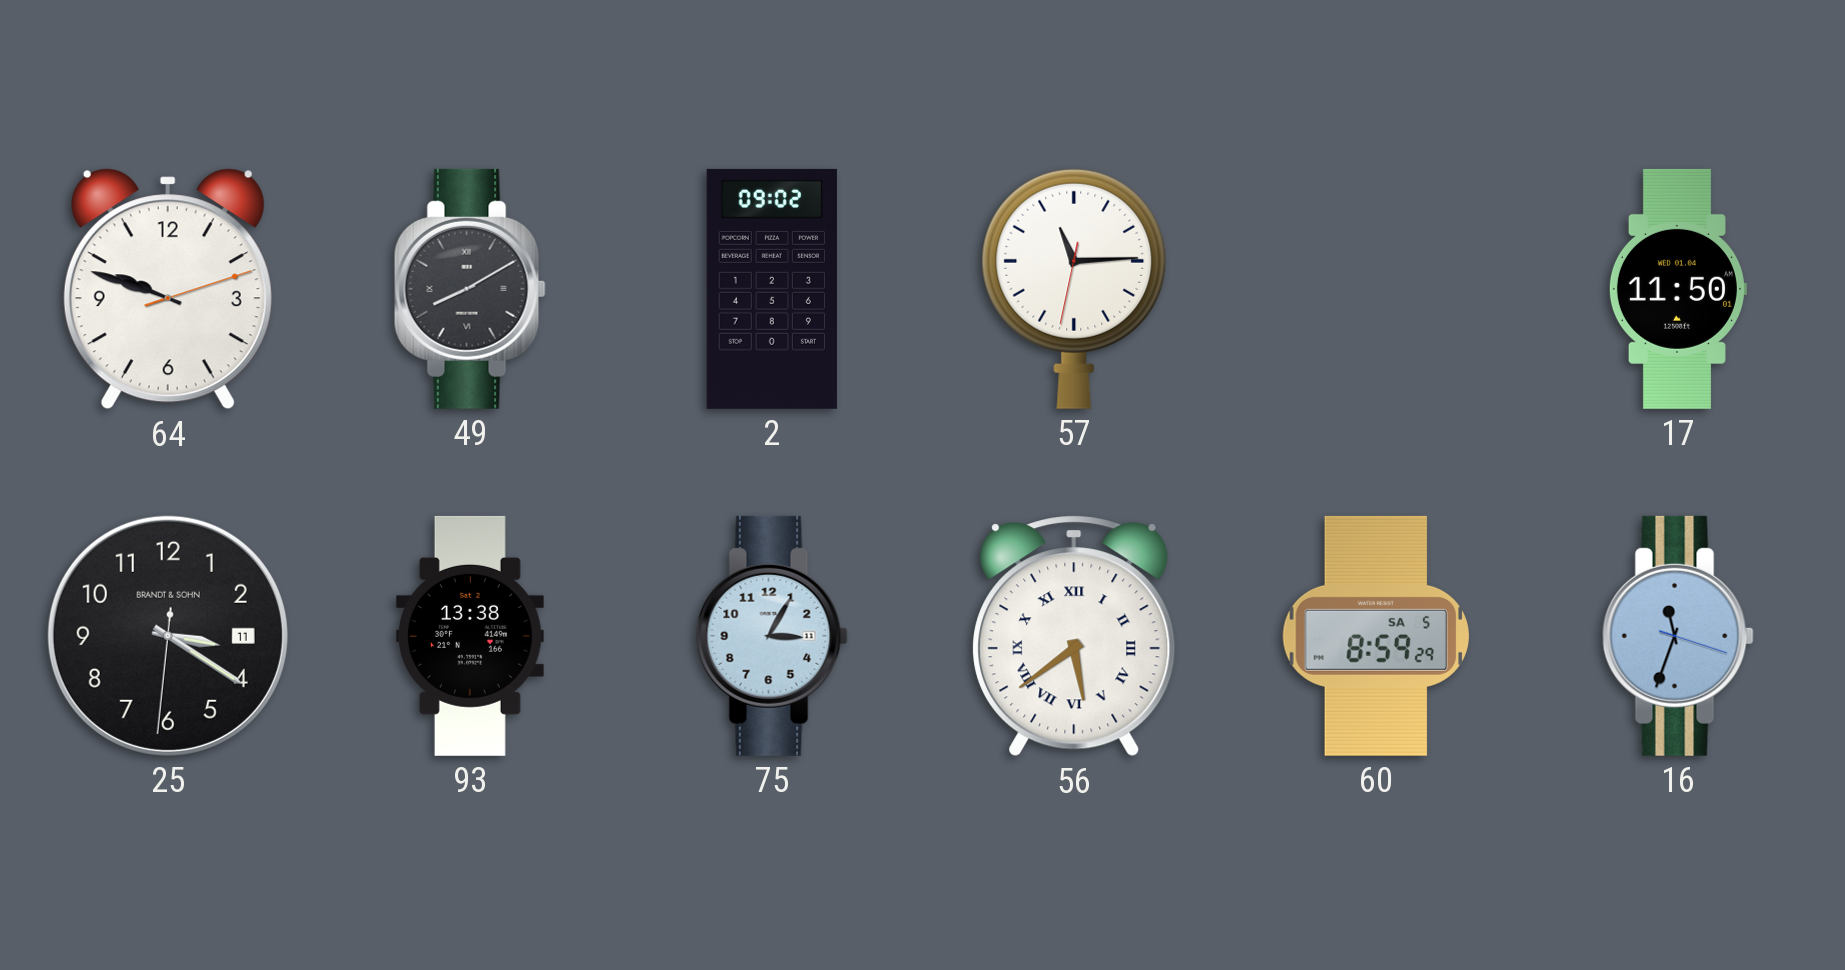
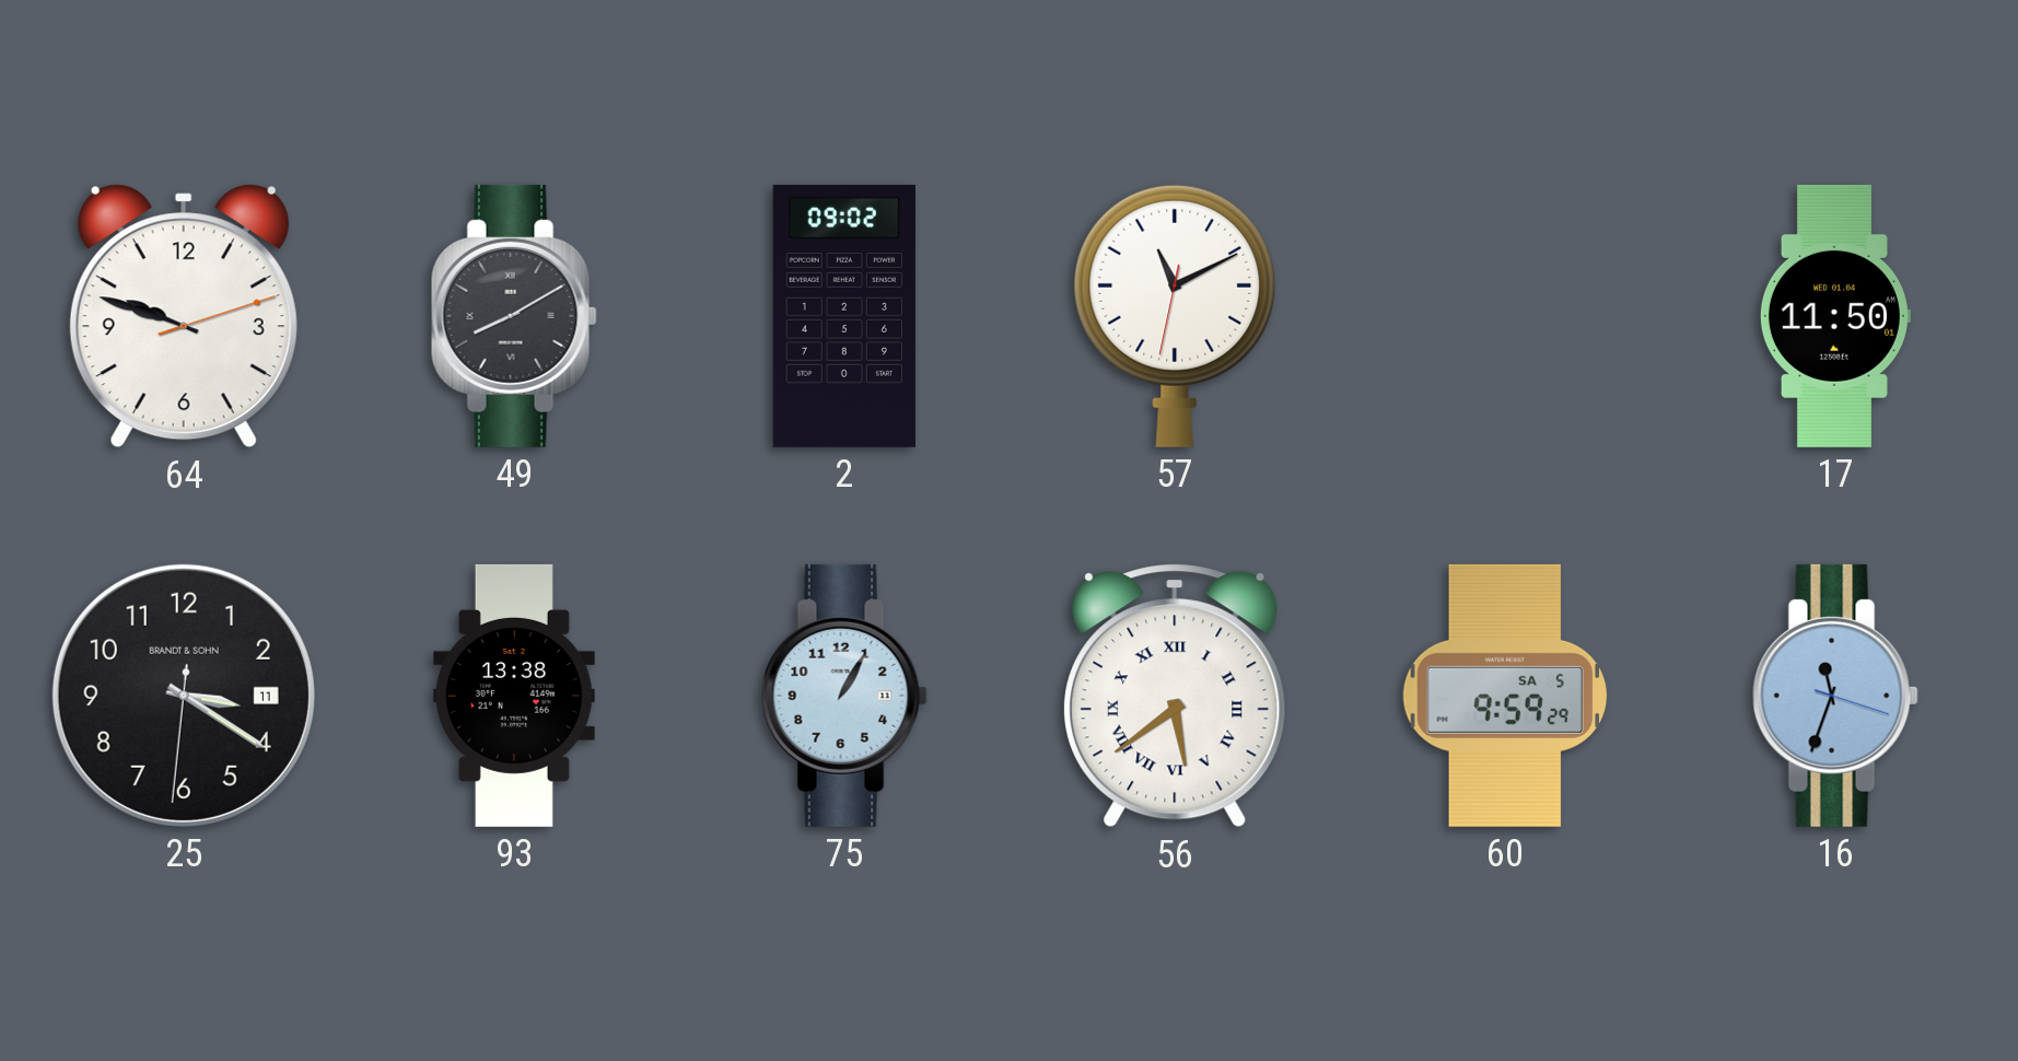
57: 11:14 -> 11:10 (1175, 315)
75: 3:05 -> 1:05 (844, 696)
60: 8:59 -> 9:59 (1505, 696)
